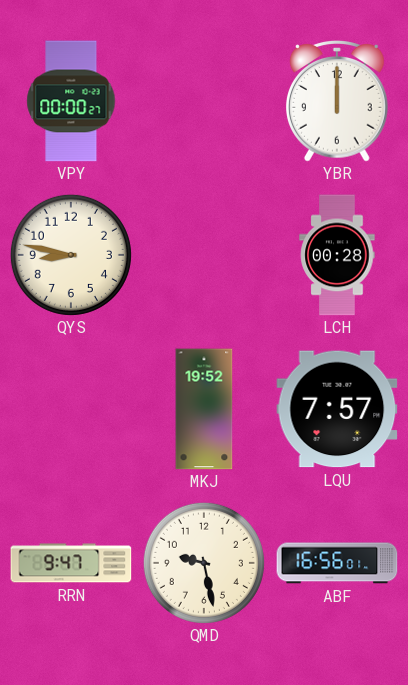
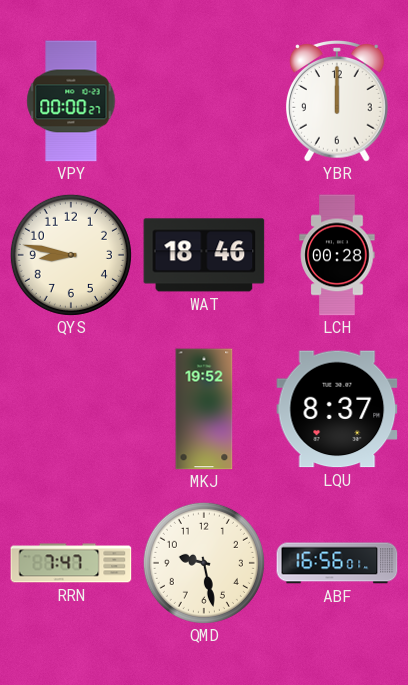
WAT: none -> 18:46 (204, 255)
LQU: 7:57 -> 8:37 (337, 409)
RRN: 9:47 -> 7:47 (71, 563)
